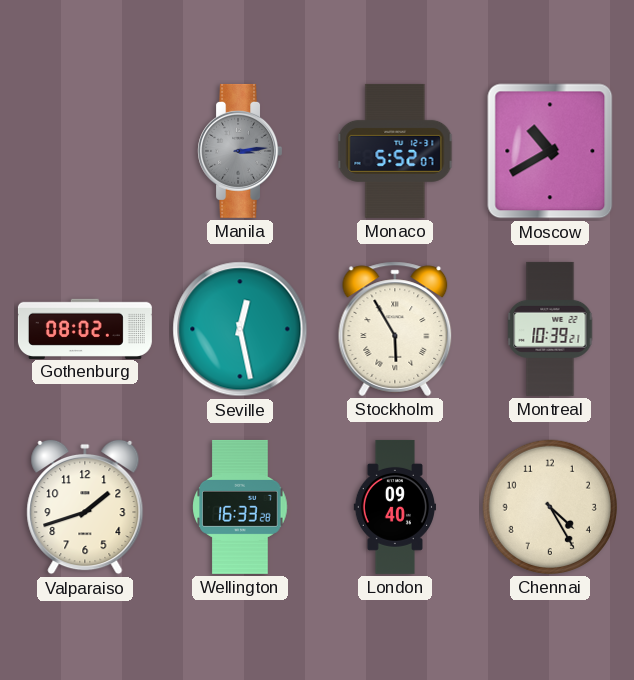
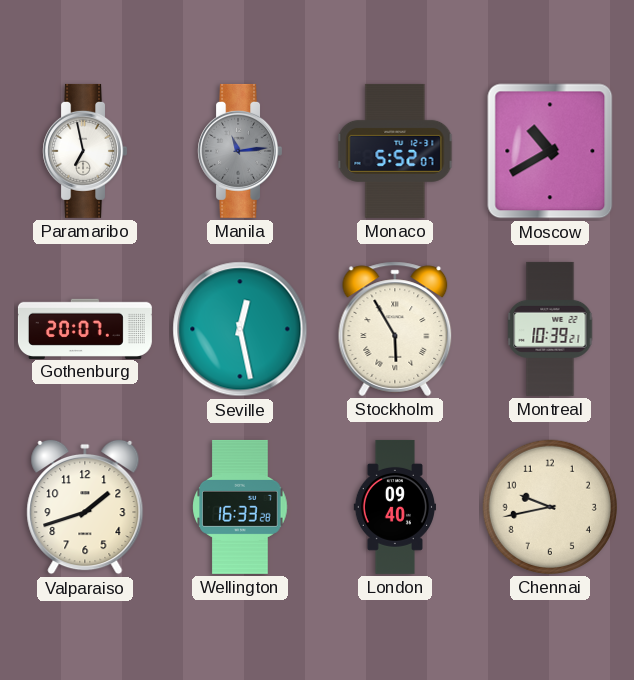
Paramaribo: none -> 6:58 (84, 151)
Manila: 3:14 -> 11:14 (239, 151)
Gothenburg: 08:02 -> 20:07 (85, 328)
Chennai: 4:25 -> 9:43 (550, 507)
